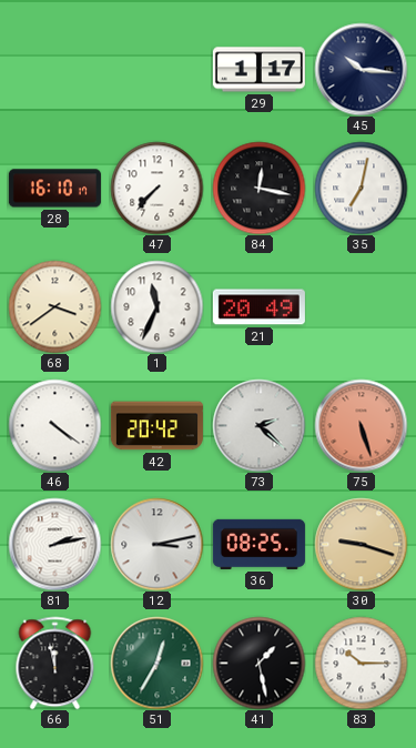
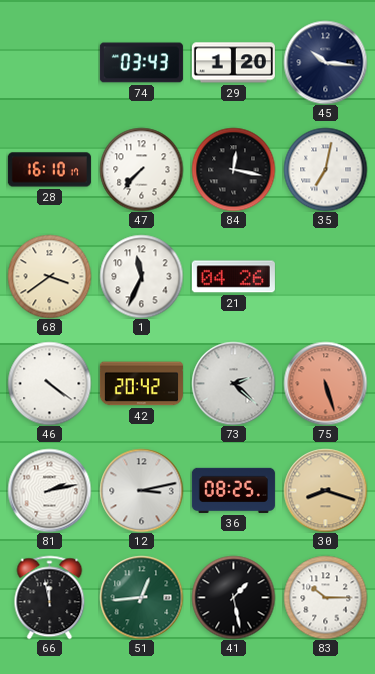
74: none -> 03:43 (141, 63)
29: 1:17 -> 1:20 (233, 63)
21: 20:49 -> 04:26 (233, 277)
30: 9:18 -> 8:18 (325, 490)
51: 12:35 -> 12:44 (141, 597)
